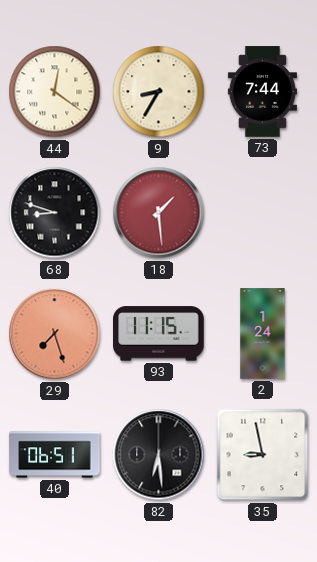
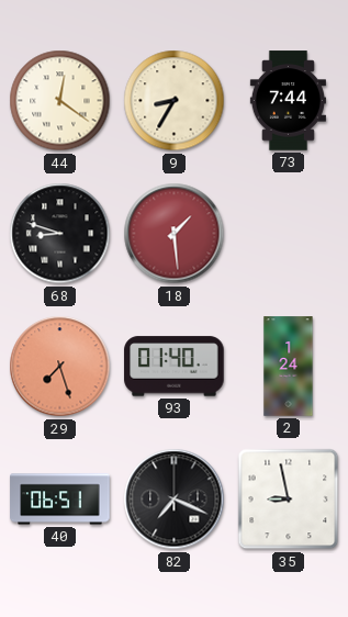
93: 11:15 -> 01:40 (175, 367)
82: 6:29 -> 7:19 (175, 500)
